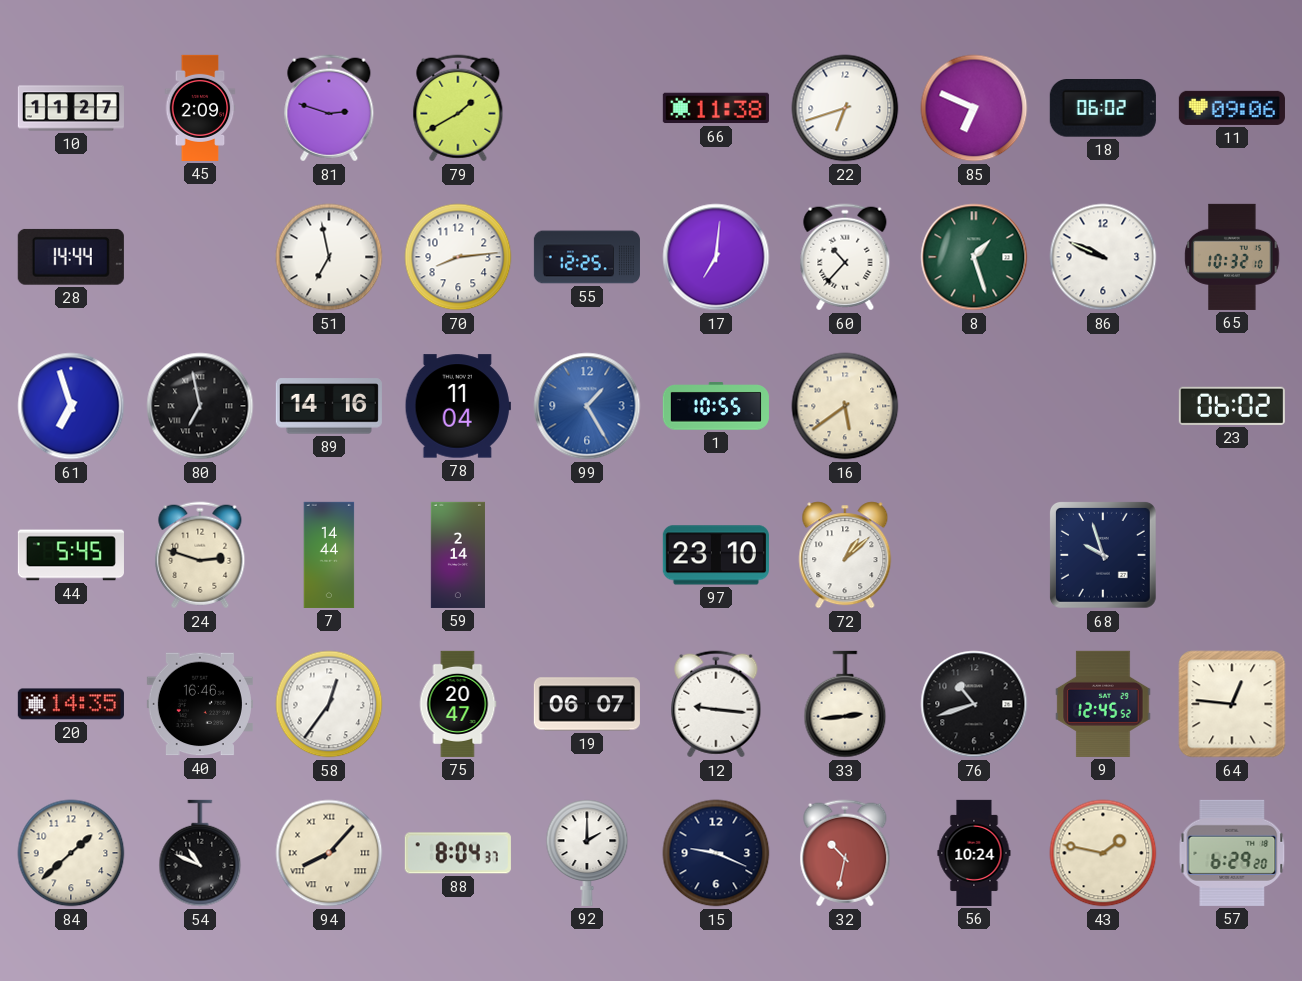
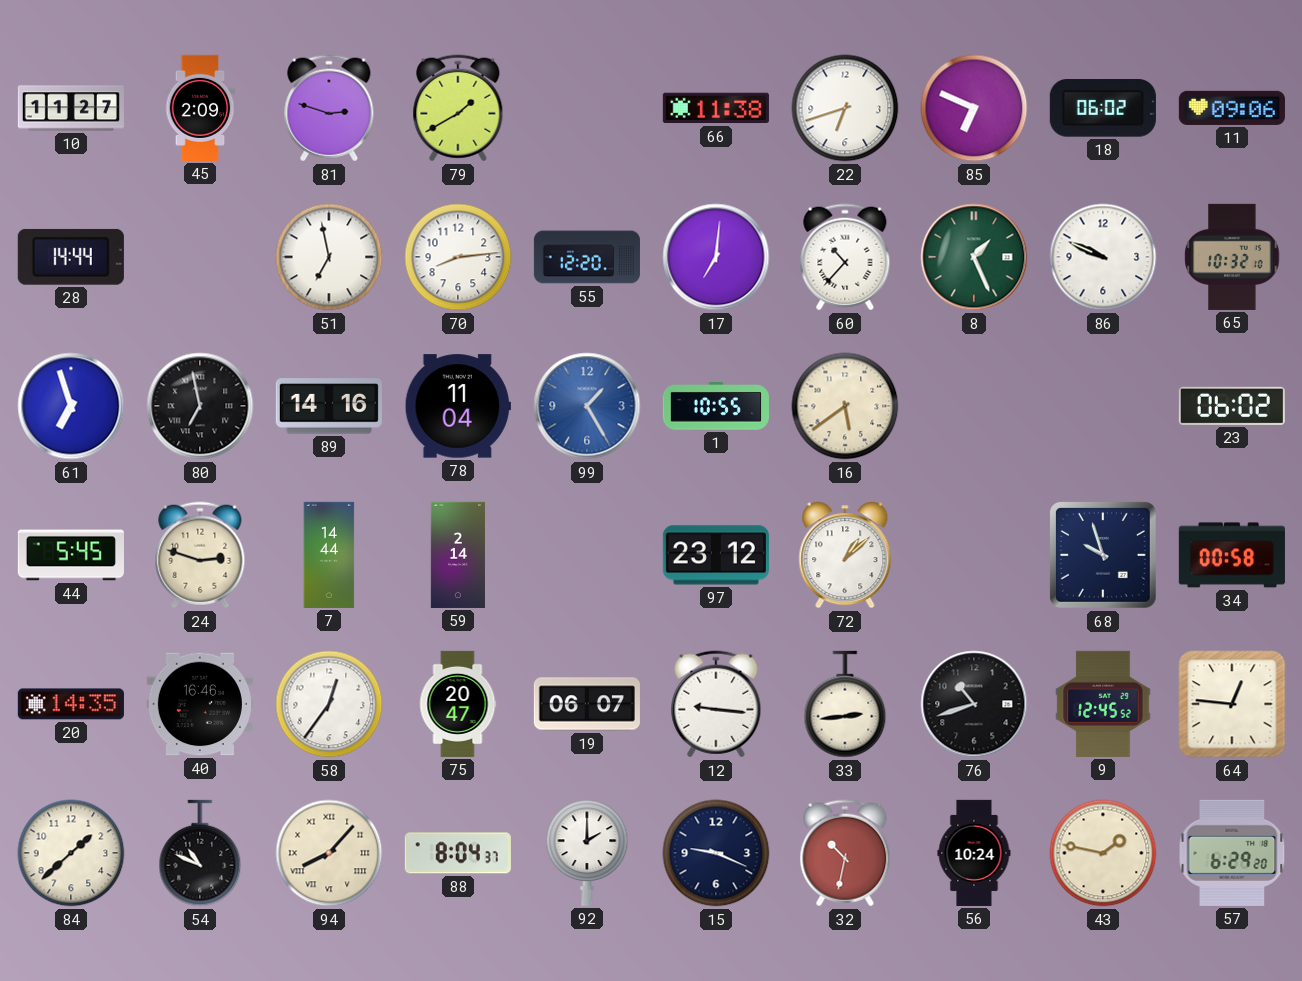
55: 12:25 -> 12:20 (586, 257)
8: 1:27 -> 1:26 (974, 257)
97: 23:10 -> 23:12 (716, 555)
34: none -> 00:58 (1232, 555)
